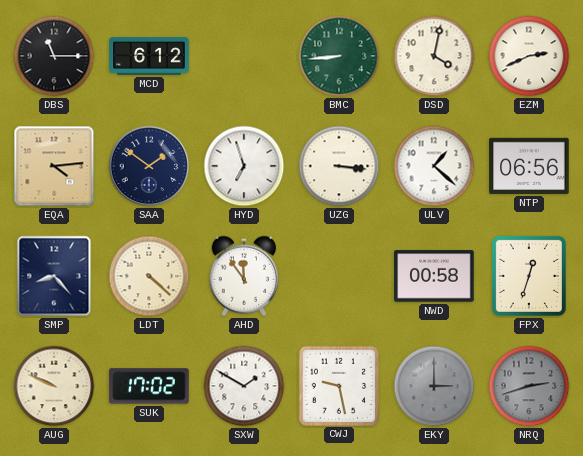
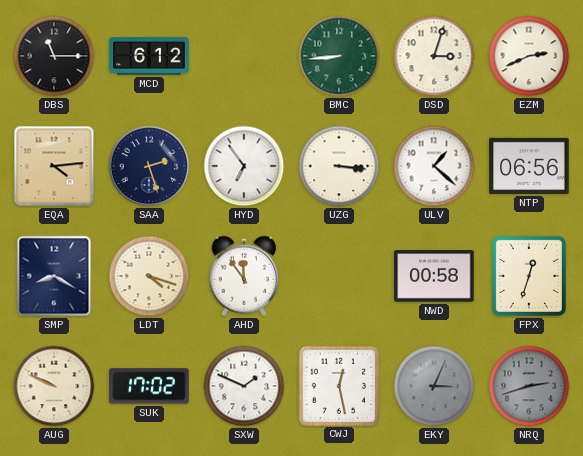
DSD: 4:02 -> 3:03 (434, 56)
SAA: 1:51 -> 2:27 (149, 166)
HYD: 6:57 -> 6:54 (244, 166)
SMP: 8:23 -> 8:20 (54, 276)
LDT: 4:22 -> 4:18 (149, 276)
SXW: 1:50 -> 1:49 (244, 386)
CWJ: 9:28 -> 12:28 (338, 385)
EKY: 3:00 -> 3:04 (434, 386)
